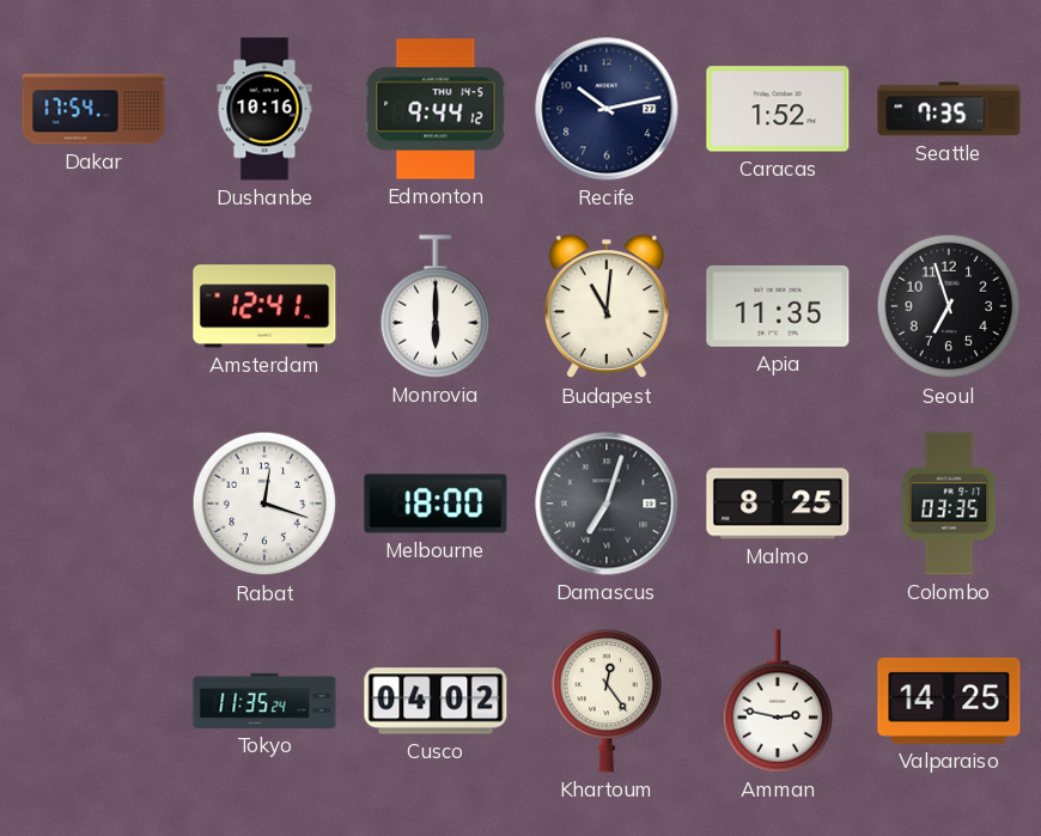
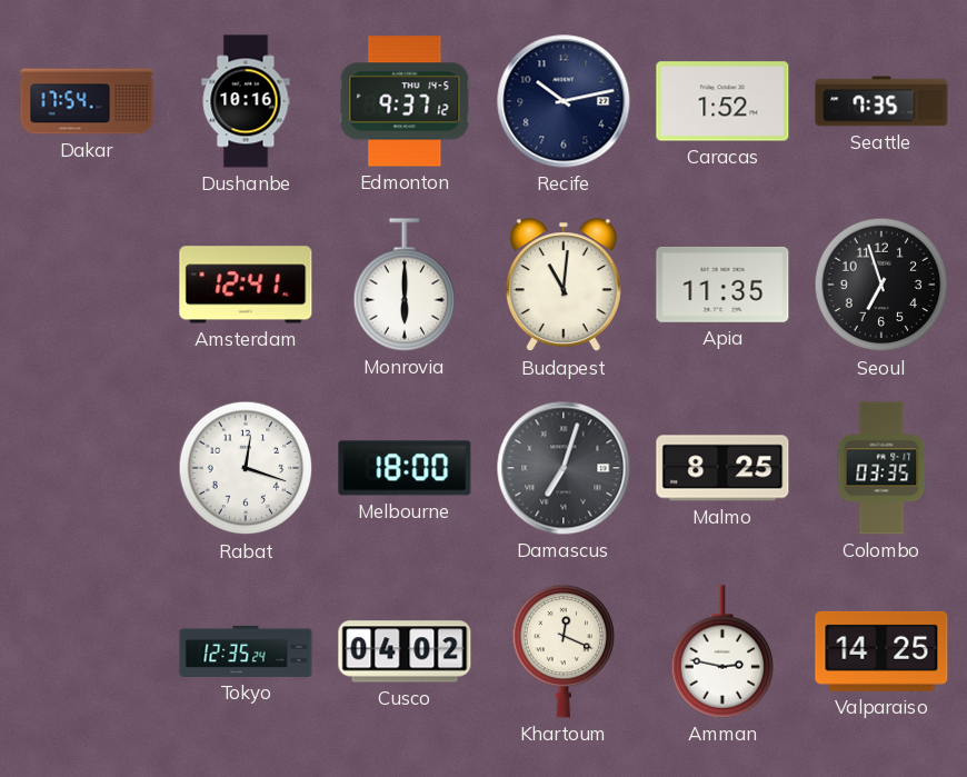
Edmonton: 9:44 -> 9:37 (405, 101)
Tokyo: 11:35 -> 12:35 (246, 651)
Khartoum: 12:24 -> 12:19 (564, 651)
